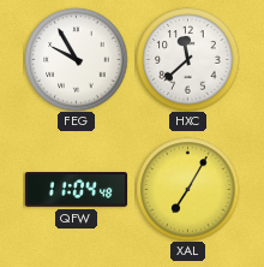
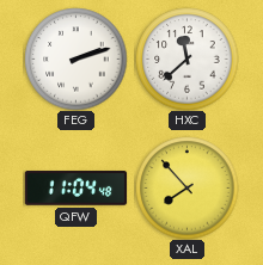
FEG: 9:55 -> 2:12 (75, 58)
XAL: 7:05 -> 7:53 (186, 187)
